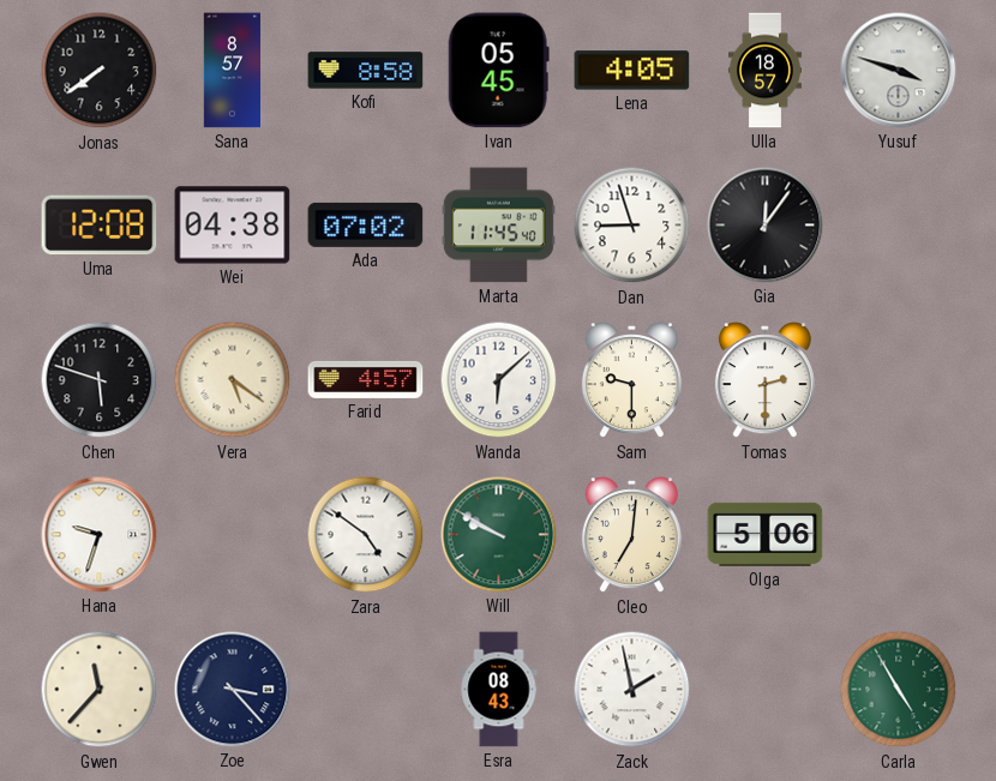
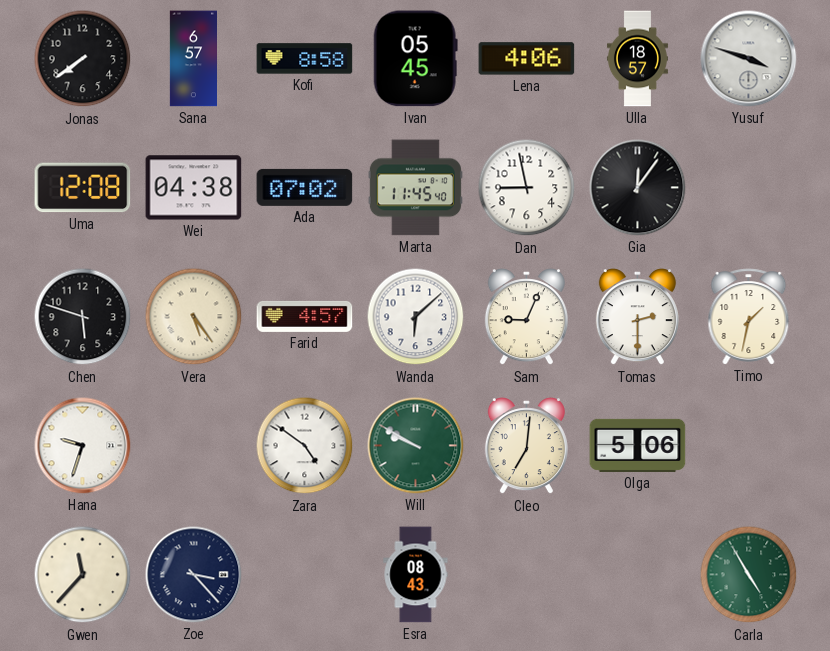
Sana: 8:57 -> 6:57 (193, 59)
Lena: 4:05 -> 4:06 (527, 59)
Dan: 8:57 -> 8:58 (527, 188)
Vera: 5:21 -> 5:24 (194, 317)
Sam: 9:30 -> 9:04 (526, 317)
Timo: none -> 1:32 (749, 317)
Zack: 1:58 -> none (632, 690)
